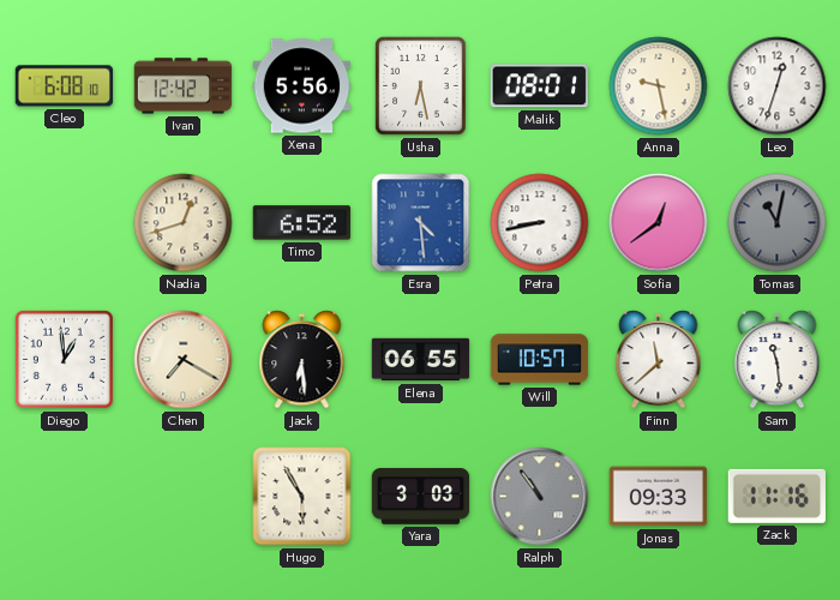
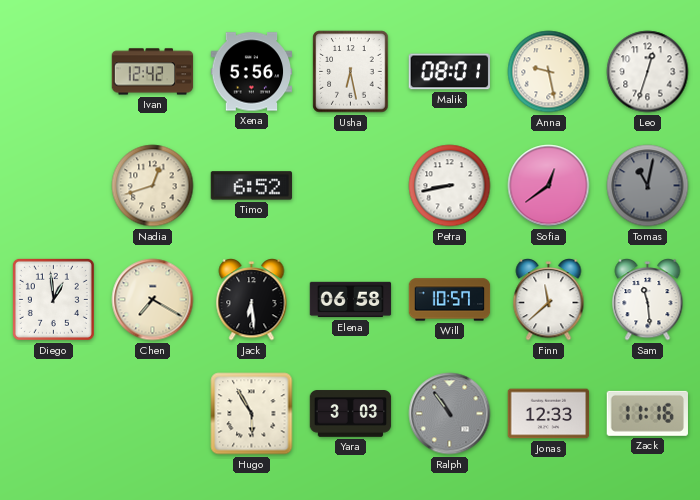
Cleo: 6:08 -> none (65, 86)
Esra: 4:29 -> none (421, 223)
Elena: 06:55 -> 06:58 (351, 300)
Jonas: 09:33 -> 12:33 (549, 414)
